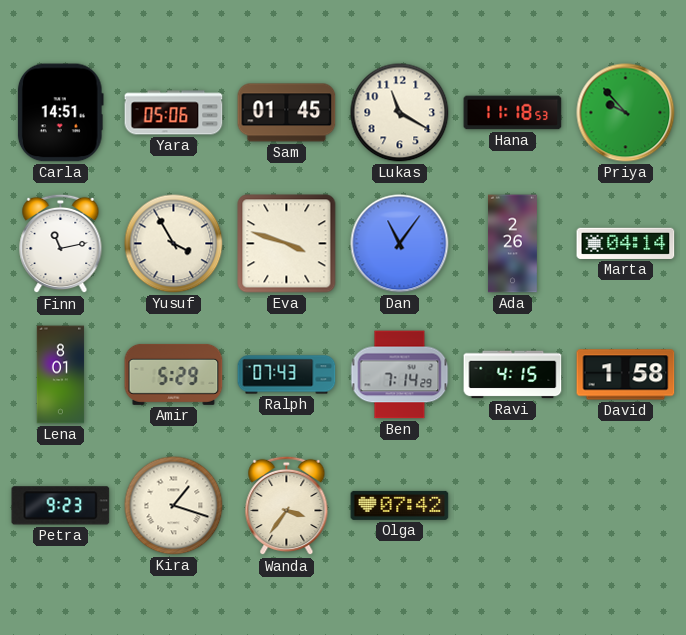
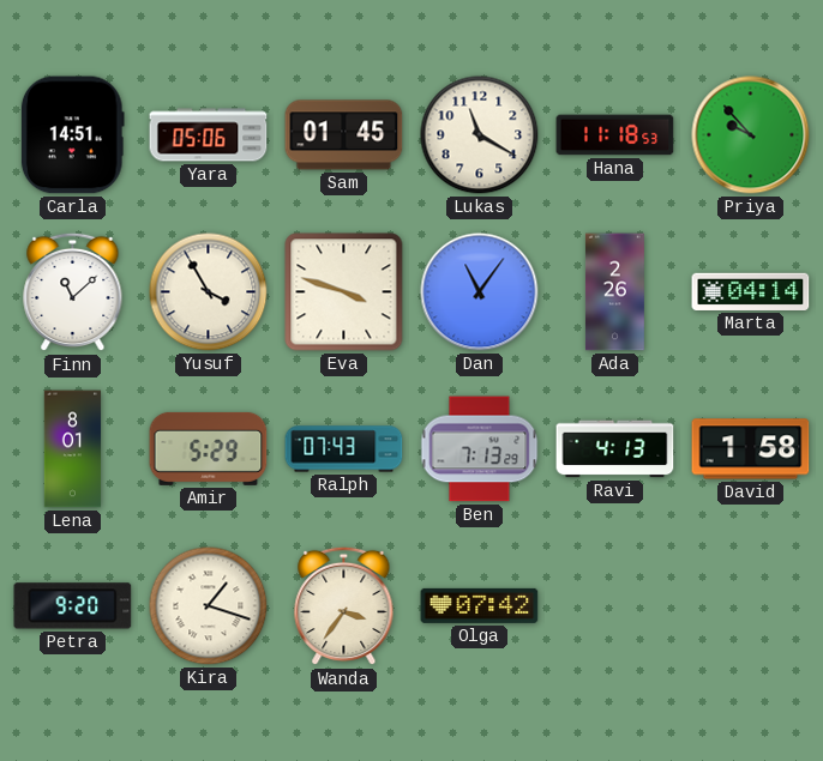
Finn: 11:13 -> 11:08 (73, 292)
Ben: 7:14 -> 7:13 (480, 449)
Ravi: 4:15 -> 4:13 (615, 449)
Petra: 9:23 -> 9:20 (73, 606)
